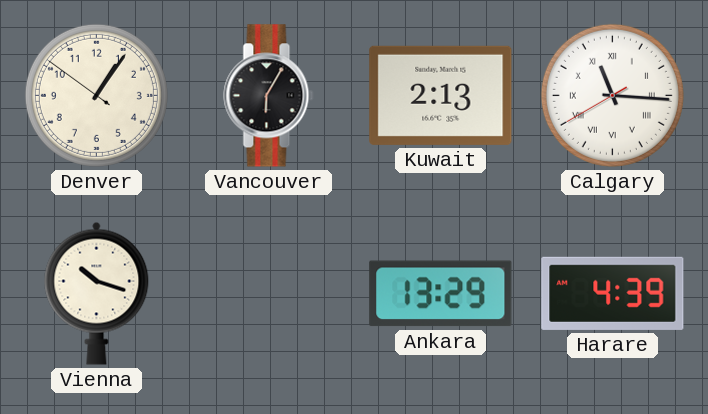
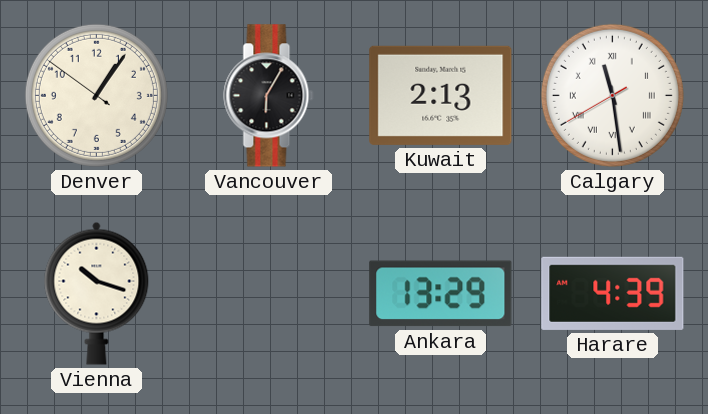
Calgary: 11:15 -> 11:28 (612, 95)
